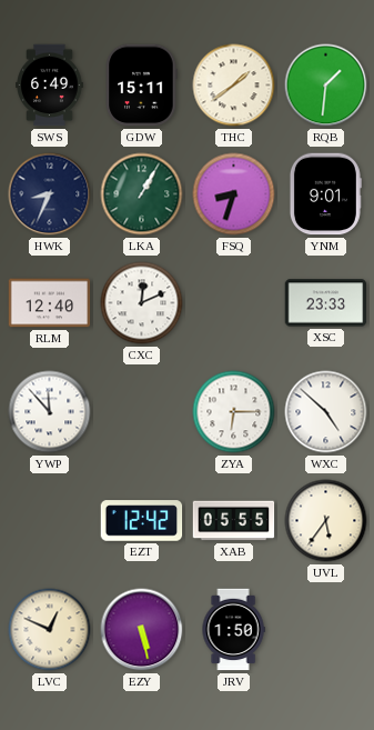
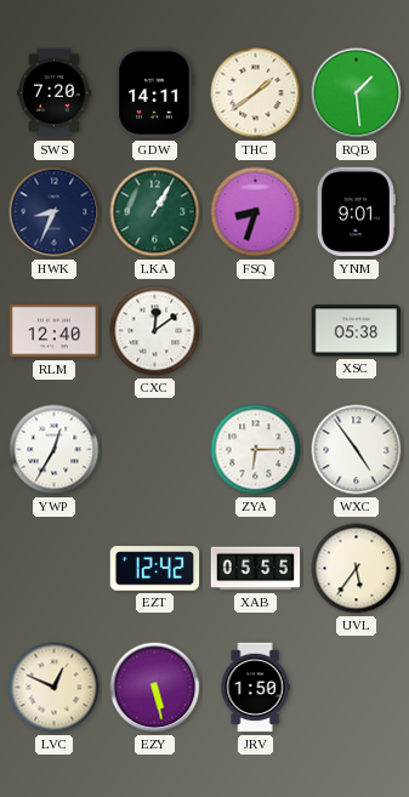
SWS: 6:49 -> 7:20 (55, 93)
GDW: 15:11 -> 14:11 (154, 93)
RQB: 1:31 -> 1:29 (357, 93)
CXC: 12:11 -> 12:09 (155, 331)
XSC: 23:33 -> 05:38 (357, 331)
YWP: 11:53 -> 12:35 (55, 450)
WXC: 4:52 -> 4:54 (357, 450)
